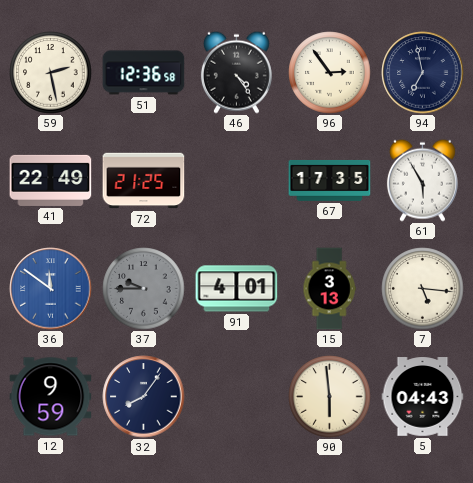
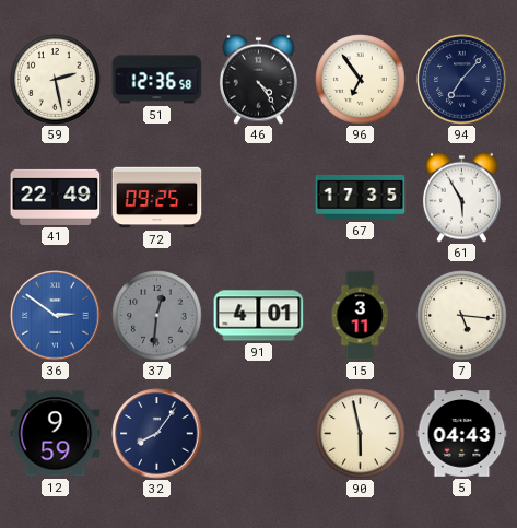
96: 2:54 -> 6:54 (361, 80)
94: 6:58 -> 7:07 (462, 80)
72: 21:25 -> 09:25 (157, 198)
36: 11:51 -> 2:51 (56, 316)
37: 9:45 -> 12:31 (157, 316)
15: 3:13 -> 3:11 (360, 316)
90: 5:59 -> 5:58 (361, 434)
